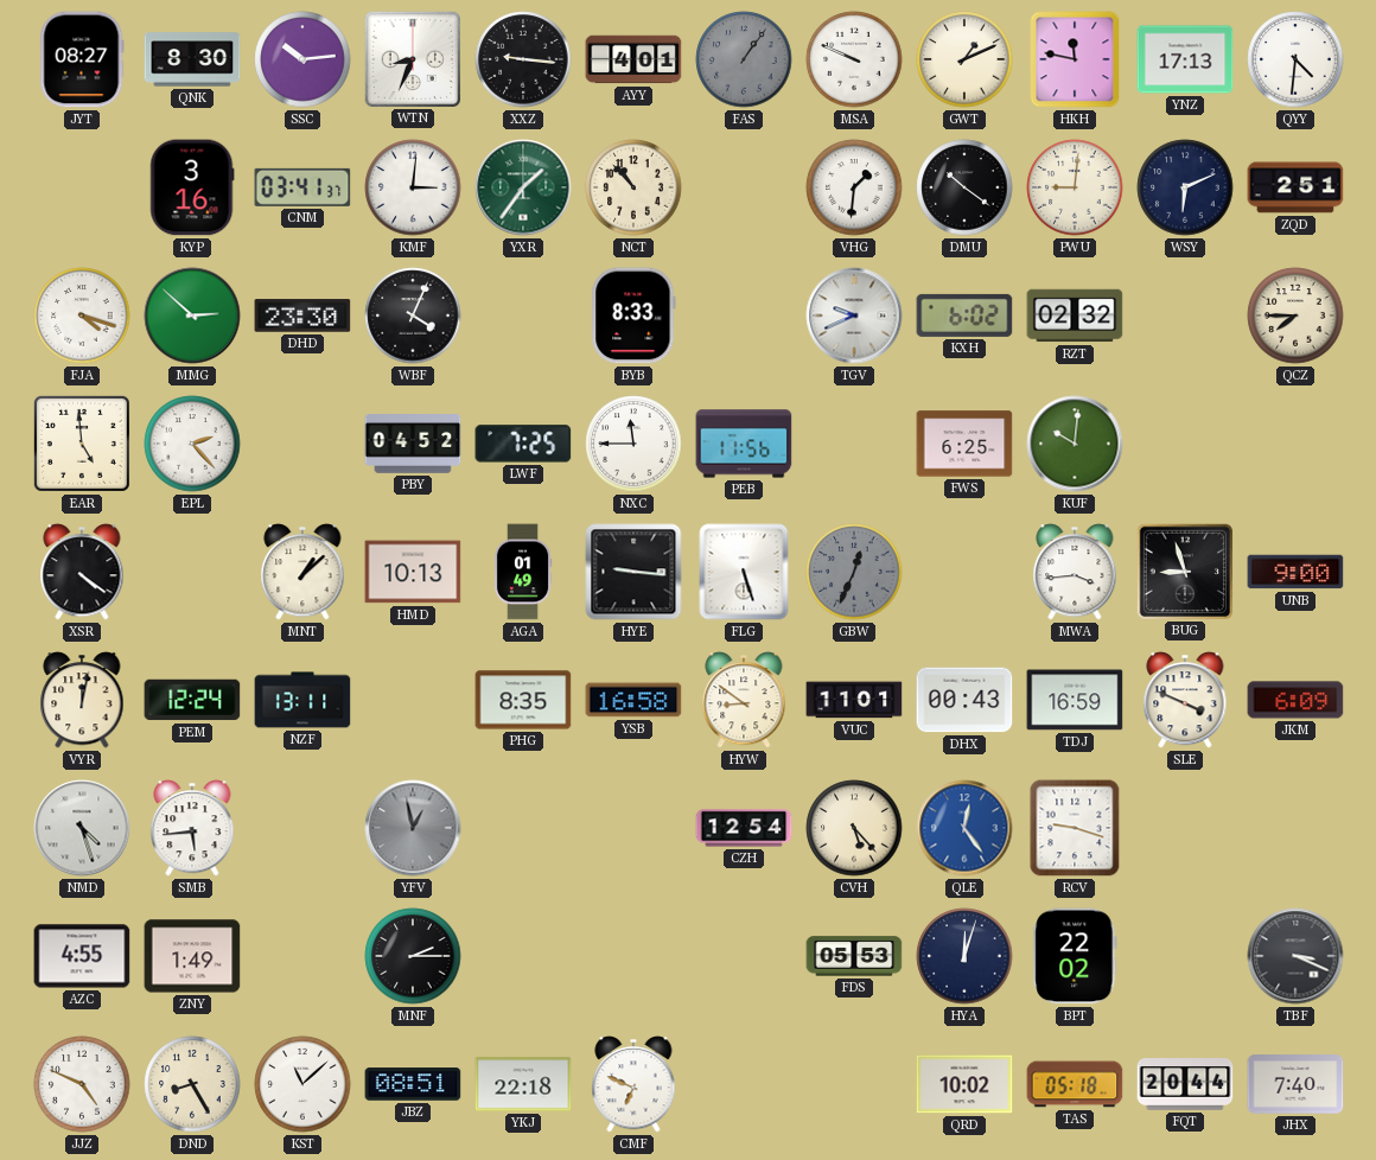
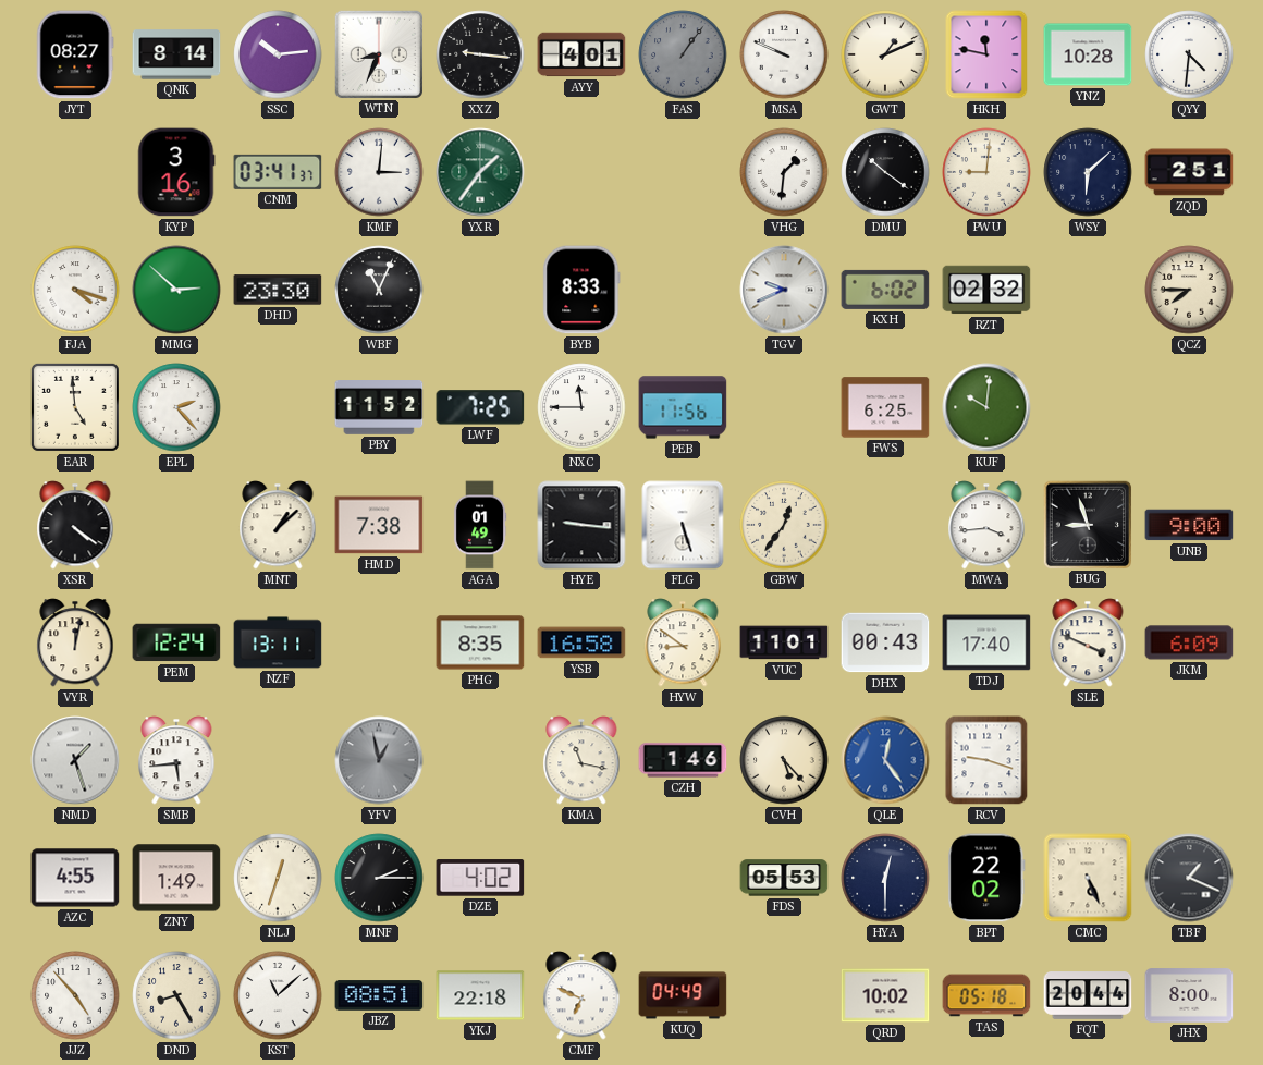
QNK: 8:30 -> 8:14 (176, 54)
YNZ: 17:13 -> 10:28 (1088, 54)
NCT: 10:53 -> none (633, 187)
WSY: 6:11 -> 6:08 (1088, 172)
WBF: 4:04 -> 11:04 (379, 290)
PBY: 04:52 -> 11:52 (379, 408)
HMD: 10:13 -> 7:38 (379, 525)
GBW: 12:34 -> 12:36 (784, 525)
GBW dial: grey -> cream (784, 525)
TDJ: 16:59 -> 17:40 (986, 642)
NMD: 4:27 -> 1:27 (75, 760)
KMA: none -> 11:17 (581, 760)
CZH: 12:54 -> 1:46 (683, 760)
NLJ: none -> 12:33 (278, 878)
DZE: none -> 4:02 (480, 878)
HYA: 12:03 -> 12:30 (885, 878)
CMC: none -> 5:26 (1088, 878)
TBF: 3:19 -> 1:19 (1189, 878)
JJZ: 4:49 -> 4:53 (75, 995)
KUQ: none -> 04:49 (683, 995)
JHX: 7:40 -> 8:00 (1189, 995)
